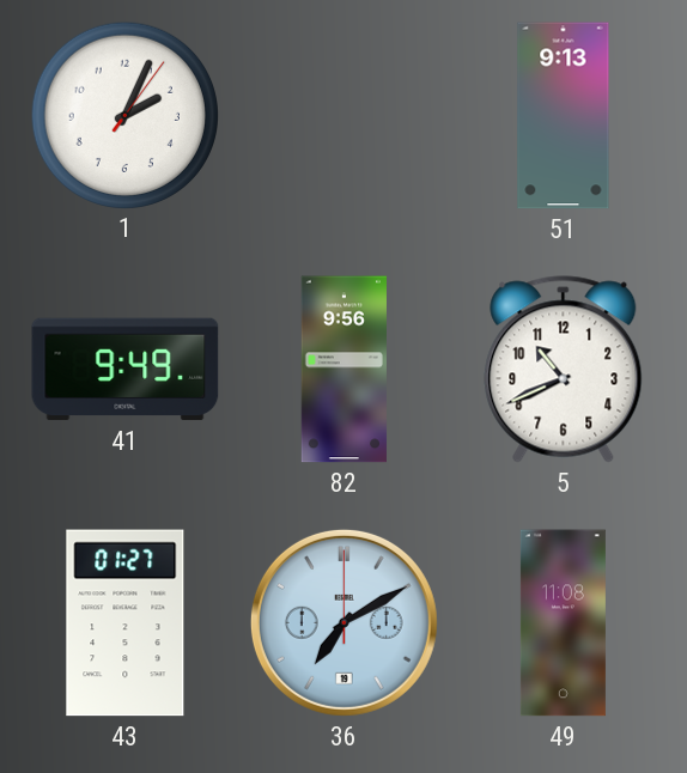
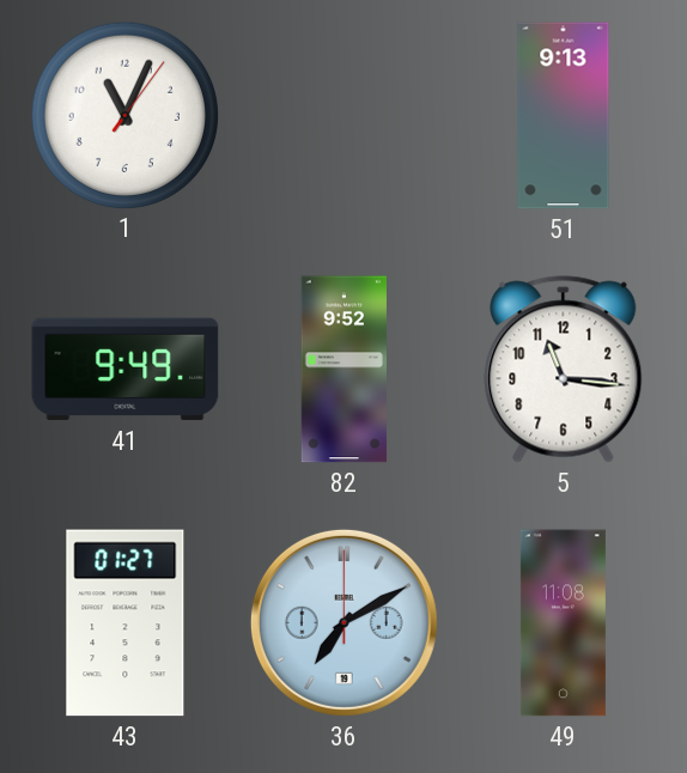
1: 2:04 -> 11:04 (124, 115)
82: 9:56 -> 9:52 (343, 370)
5: 10:41 -> 11:16 (564, 370)
